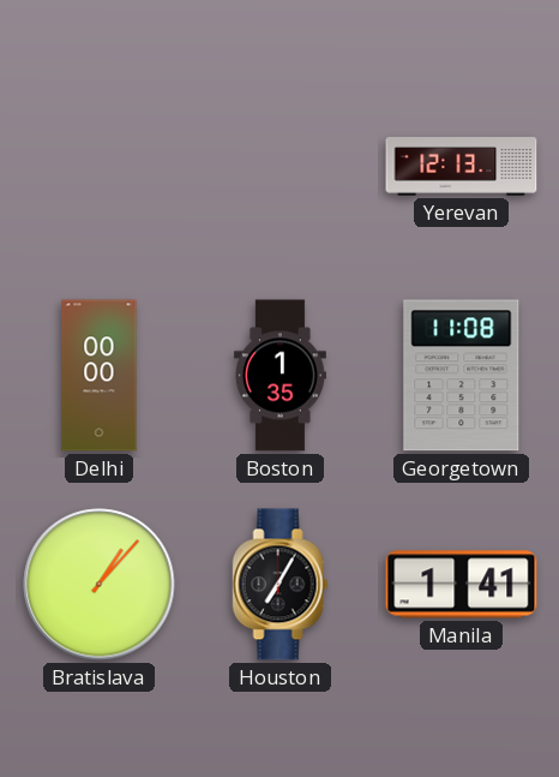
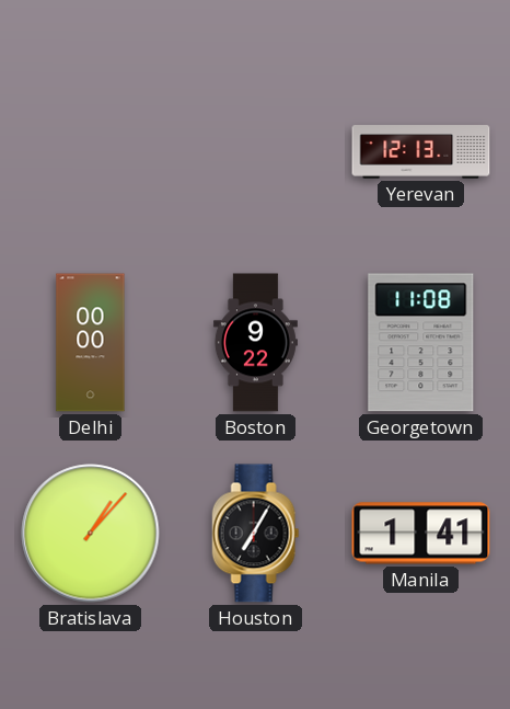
Boston: 1:35 -> 9:22 (255, 343)
